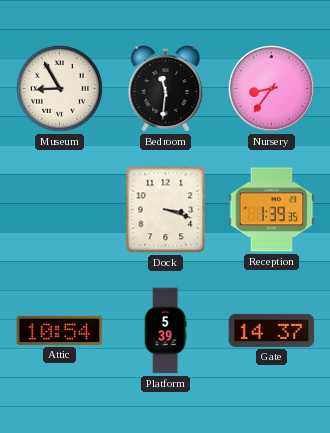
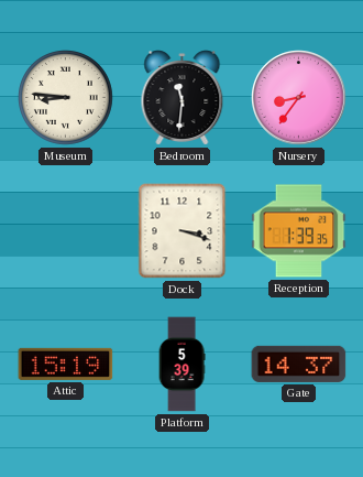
Museum: 8:55 -> 8:46 (66, 98)
Attic: 10:54 -> 15:19 (66, 364)
